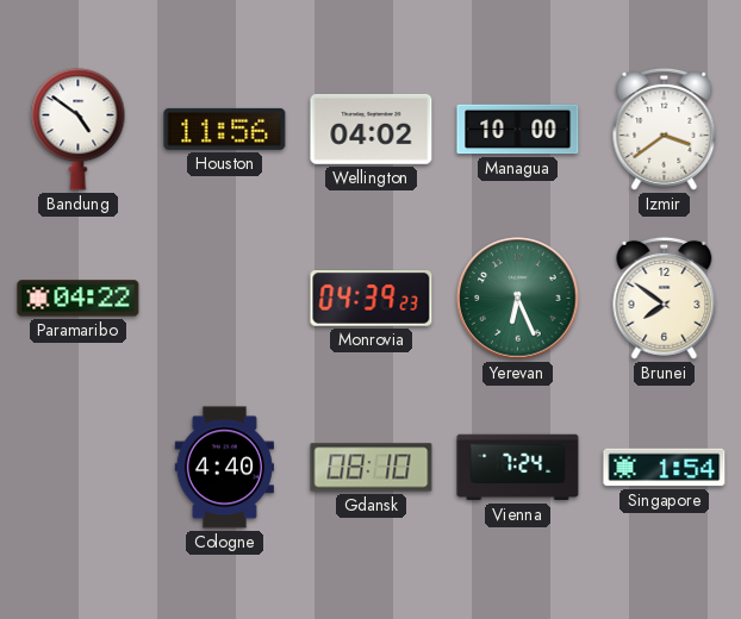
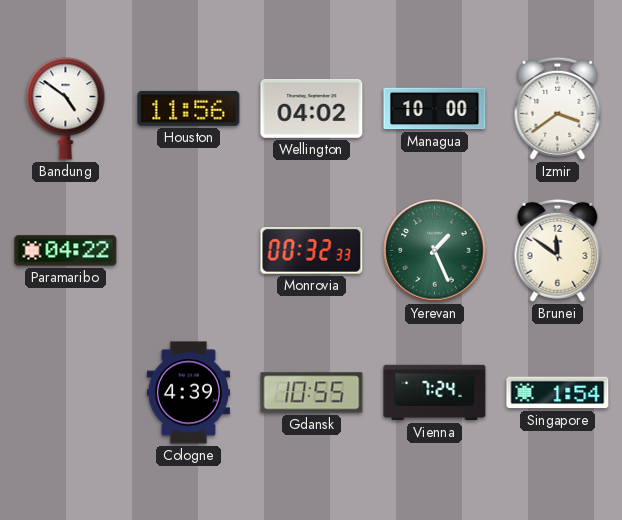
Monrovia: 04:39 -> 00:32 (312, 251)
Yerevan: 6:26 -> 1:26 (435, 251)
Brunei: 7:51 -> 11:51 (558, 250)
Cologne: 4:40 -> 4:39 (188, 393)
Gdansk: 08:10 -> 10:55 (312, 393)
